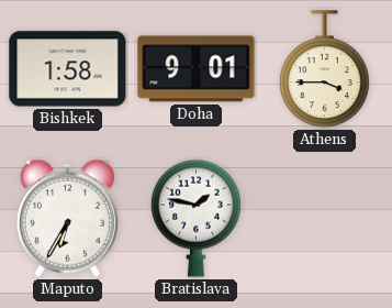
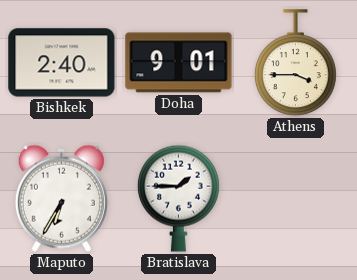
Bishkek: 1:58 -> 2:40 (62, 63)
Bratislava: 1:47 -> 1:45 (178, 198)
